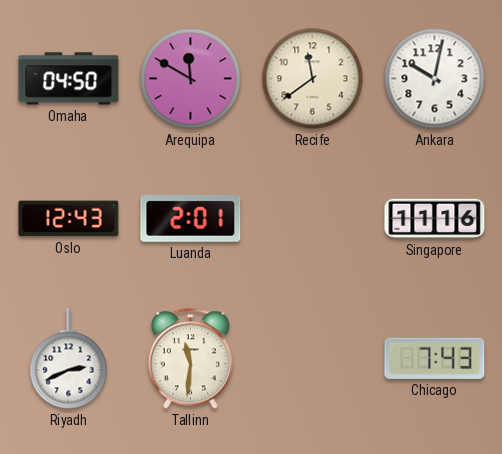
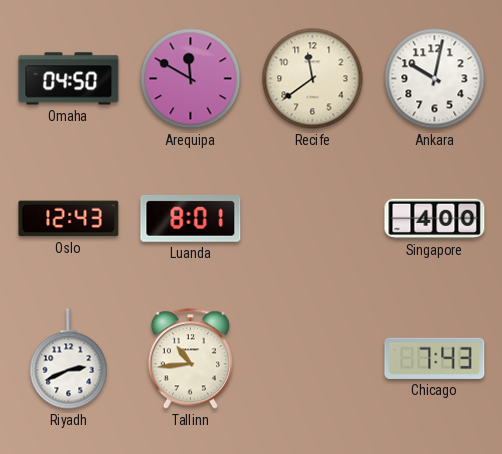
Luanda: 2:01 -> 8:01 (191, 218)
Singapore: 11:16 -> 4:00 (435, 219)
Tallinn: 11:31 -> 10:44 (190, 359)
